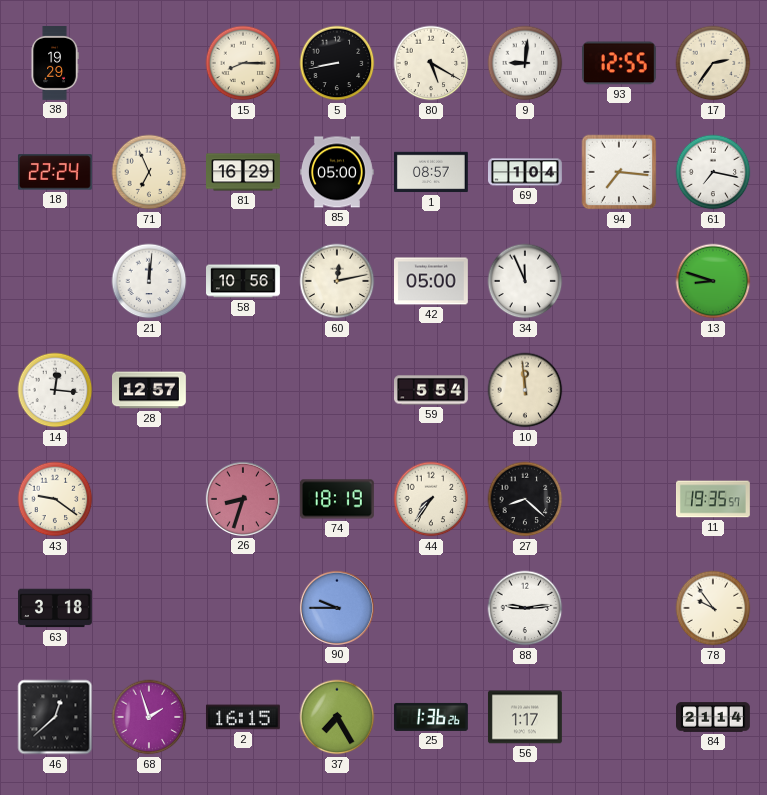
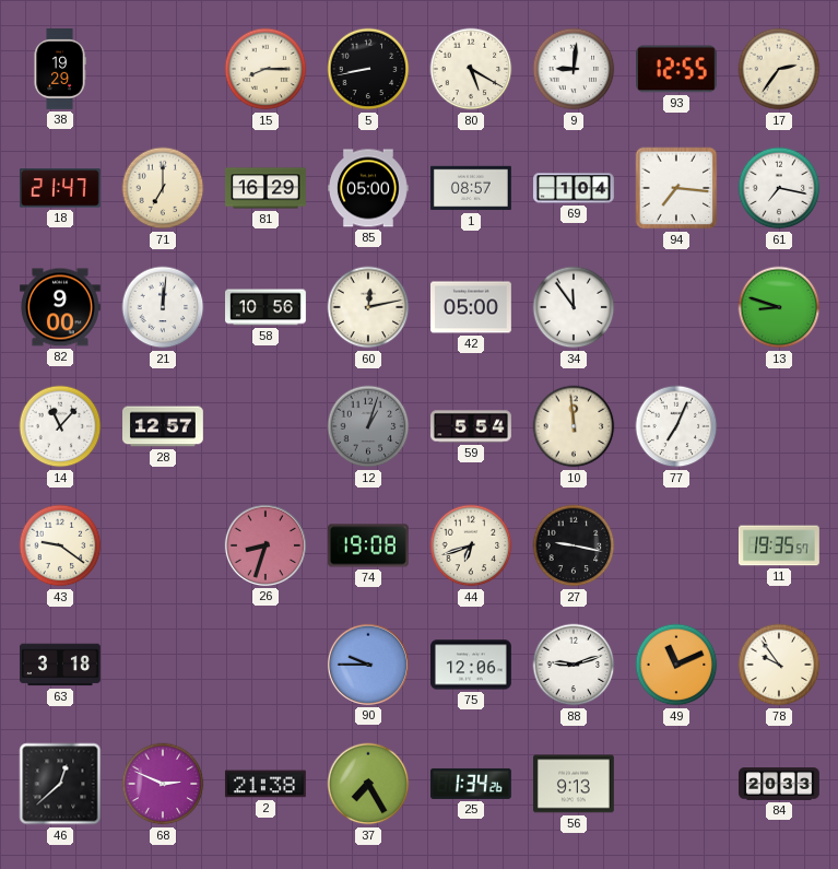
18: 22:24 -> 21:47 (60, 188)
71: 6:56 -> 7:00 (163, 188)
82: none -> 9:00 (60, 307)
34: 11:56 -> 11:54 (574, 307)
14: 12:16 -> 11:07 (60, 426)
12: none -> 1:03 (368, 426)
77: none -> 7:04 (676, 426)
74: 18:19 -> 19:08 (368, 545)
44: 7:36 -> 6:42 (471, 545)
27: 8:22 -> 9:17 (574, 545)
75: none -> 12:06 (472, 665)
88: 9:14 -> 9:12 (574, 665)
49: none -> 11:11 (676, 665)
68: 1:57 -> 2:49 (163, 784)
2: 16:15 -> 21:38 (265, 784)
25: 1:36 -> 1:34 (471, 784)
56: 1:17 -> 9:13 (574, 784)
84: 21:14 -> 20:33 (780, 784)
